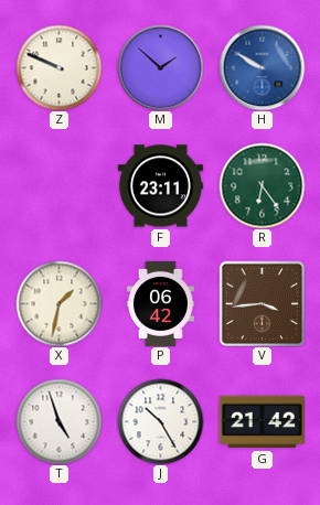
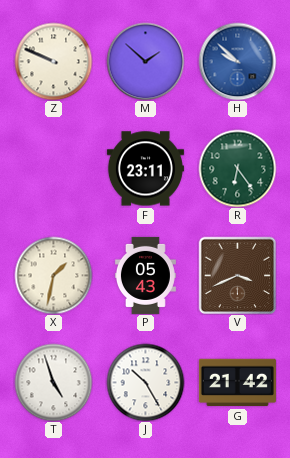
H: 9:50 -> 9:52 (237, 61)
P: 06:42 -> 05:43 (145, 275)
V: 3:44 -> 3:41 (237, 275)
